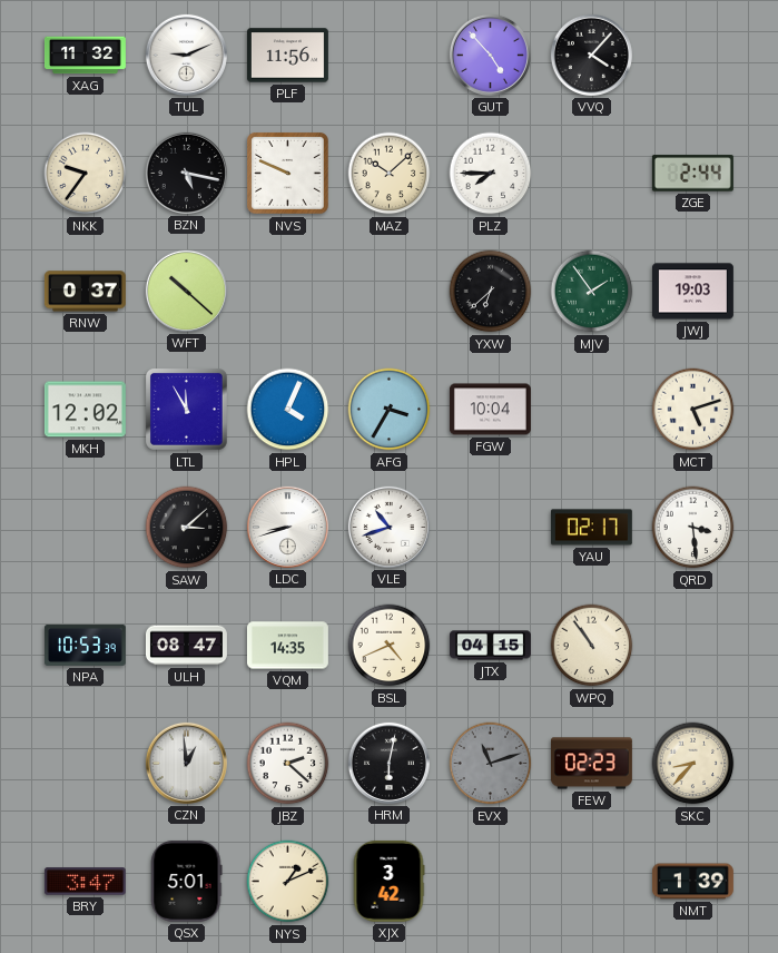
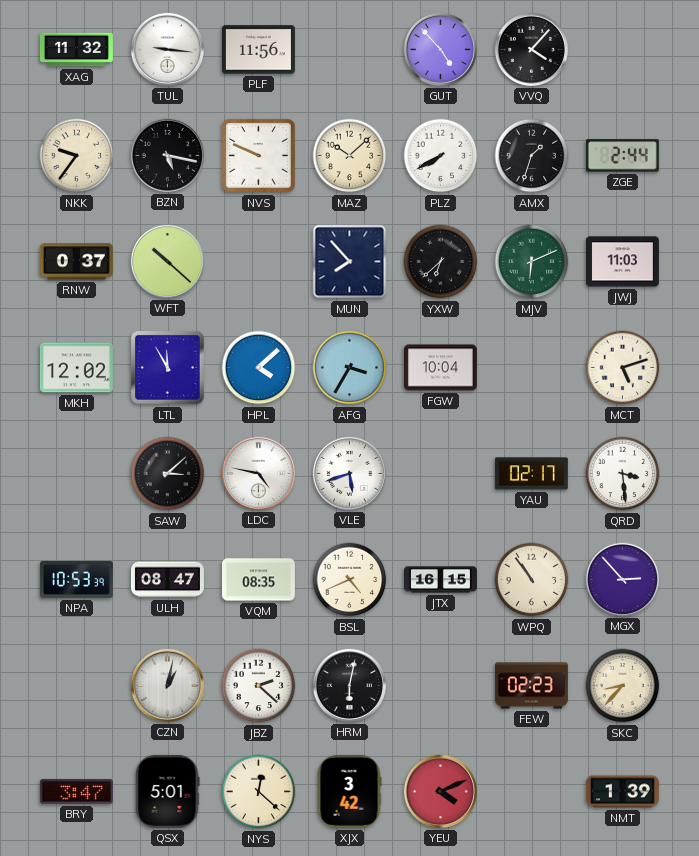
TUL: 9:11 -> 9:16 (167, 49)
PLZ: 7:45 -> 7:40 (441, 156)
AMX: none -> 1:33 (532, 156)
MUN: none -> 7:53 (350, 262)
MJV: 1:54 -> 6:11 (532, 262)
JWJ: 19:03 -> 11:03 (622, 262)
HPL: 4:04 -> 4:08 (259, 368)
LDC: 8:42 -> 4:47 (258, 473)
VLE: 10:42 -> 5:42 (349, 473)
VQM: 14:35 -> 08:35 (258, 580)
JTX: 04:15 -> 16:15 (440, 580)
MGX: none -> 2:53 (622, 579)
CZN: 12:59 -> 1:02 (167, 685)
EVX: 11:12 -> none (491, 764)
NYS: 1:11 -> 12:22 (259, 792)
YEU: none -> 4:11 (440, 791)
